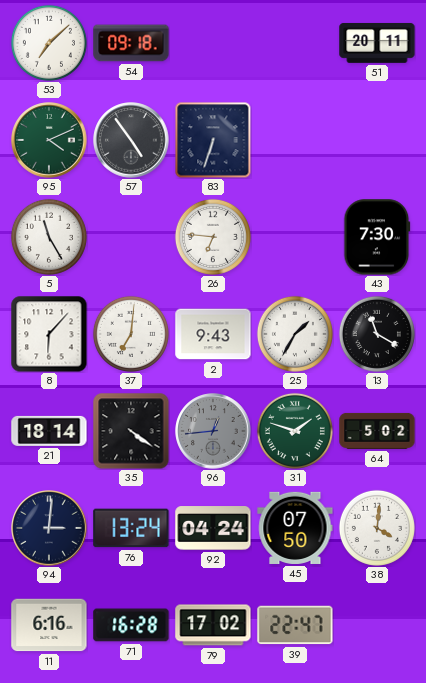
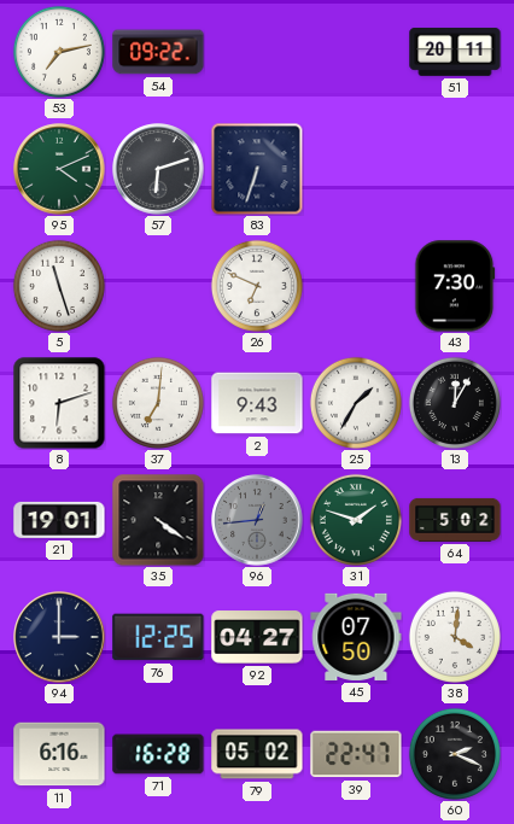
53: 7:08 -> 7:13 (59, 52)
54: 09:18 -> 09:22 (158, 52)
57: 4:54 -> 6:12 (158, 169)
5: 11:25 -> 11:27 (59, 286)
26: 6:46 -> 6:49 (257, 286)
8: 6:07 -> 6:12 (59, 403)
13: 11:20 -> 12:05 (455, 403)
21: 18:14 -> 19:01 (59, 520)
94: 3:01 -> 3:00 (59, 637)
76: 13:24 -> 12:25 (158, 637)
92: 04:24 -> 04:27 (257, 637)
79: 17:02 -> 05:02 (257, 754)
60: none -> 2:19 (455, 754)
